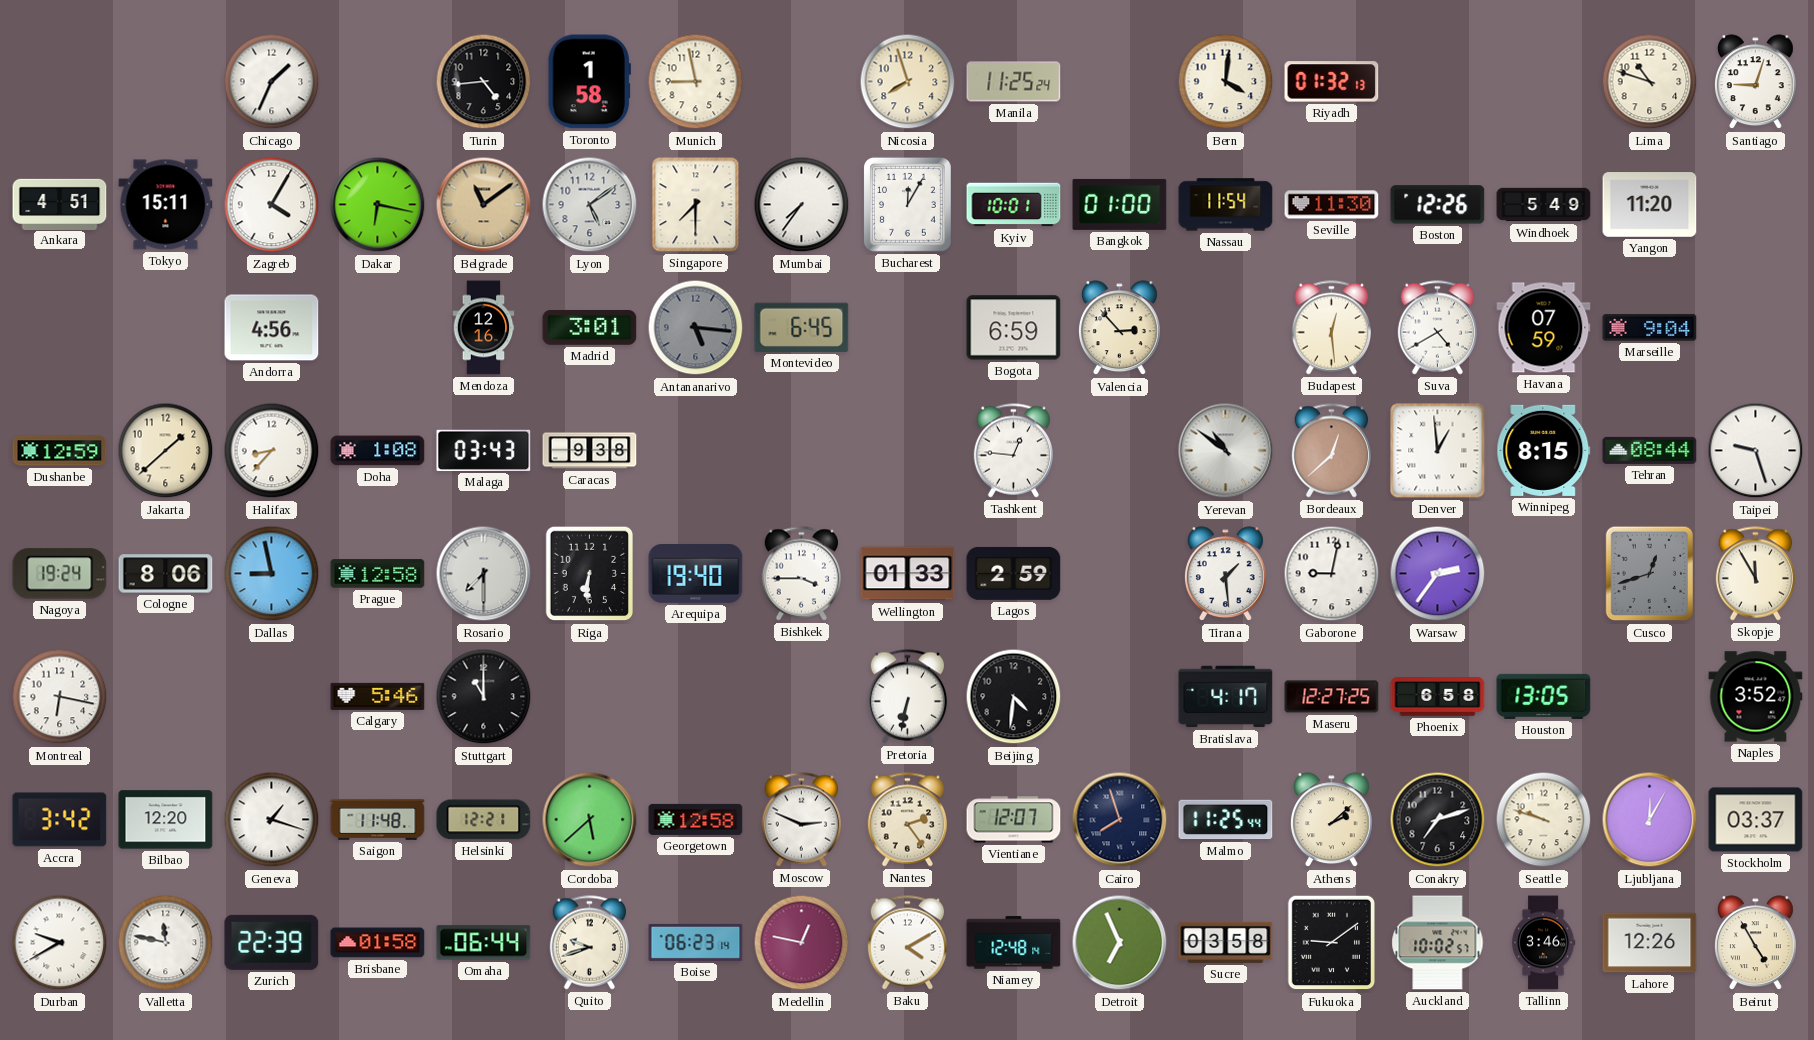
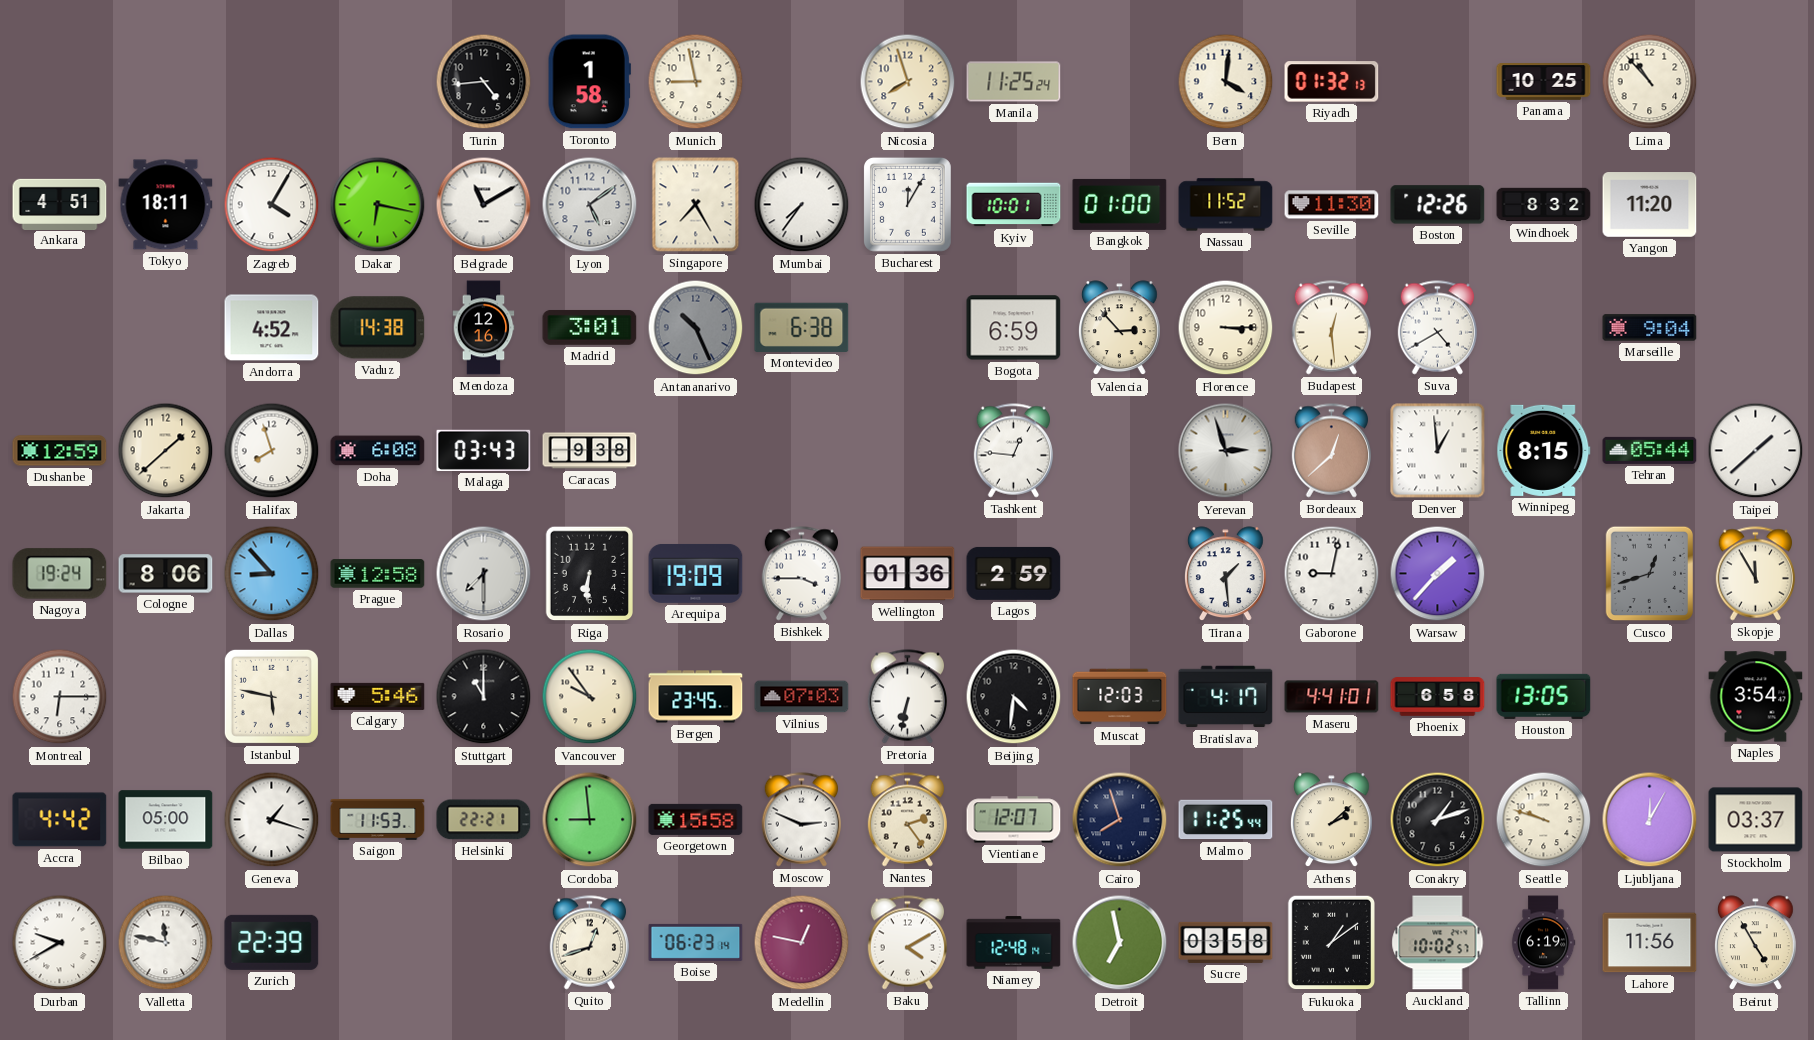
Chicago: 1:34 -> none (272, 82)
Panama: none -> 10:25 (1544, 82)
Lima: 10:48 -> 10:53 (1650, 82)
Santiago: 9:03 -> none (1755, 82)
Tokyo: 15:11 -> 18:11 (166, 205)
Belgrade: 11:09 -> 11:10 (484, 205)
Belgrade dial: champagne -> white (484, 205)
Singapore: 7:30 -> 7:25 (696, 205)
Nassau: 11:54 -> 11:52 (1226, 205)
Windhoek: 5:49 -> 8:32 (1544, 205)
Andorra: 4:56 -> 4:52 (272, 328)
Vaduz: none -> 14:38 (378, 328)
Antananarivo: 5:16 -> 10:26 (696, 328)
Montevideo: 6:45 -> 6:38 (802, 327)
Florence: none -> 3:15 (1226, 328)
Havana: 07:59 -> none (1544, 328)
Halifax: 8:37 -> 7:57 (272, 451)
Doha: 1:08 -> 6:08 (378, 451)
Yerevan: 10:51 -> 2:57 (1226, 451)
Tehran: 08:44 -> 05:44 (1650, 450)
Taipei: 9:27 -> 1:38 (1756, 451)
Dallas: 8:58 -> 8:53 (272, 574)
Arequipa: 19:40 -> 19:09 (696, 573)
Wellington: 01:33 -> 01:36 (908, 574)
Warsaw: 2:36 -> 1:37 (1438, 574)
Montreal: 6:17 -> 6:15 (60, 697)
Istanbul: none -> 5:47 (271, 696)
Vancouver: none -> 9:54 (590, 697)
Bergen: none -> 23:45 (696, 697)
Vilnius: none -> 07:03 (802, 697)
Muscat: none -> 12:03 (1120, 697)
Maseru: 12:27 -> 4:41 (1332, 697)
Naples: 3:52 -> 3:54 (1756, 697)
Accra: 3:42 -> 4:42 (60, 820)
Bilbao: 12:20 -> 05:00 (166, 820)
Saigon: 11:48 -> 11:53 (378, 820)
Helsinki: 12:21 -> 22:21 (484, 820)
Cordoba: 5:38 -> 8:59 (590, 820)
Georgetown: 12:58 -> 15:58 (696, 819)
Conakry: 7:12 -> 1:12 (1438, 820)
Brisbane: 01:58 -> none (378, 943)
Omaha: 06:44 -> none (484, 943)
Quito: 9:42 -> 12:42 (589, 943)
Detroit: 6:56 -> 6:58 (1120, 943)
Fukuoka: 9:09 -> 1:09 (1332, 943)
Tallinn: 3:46 -> 6:19 (1543, 943)
Lahore: 12:26 -> 11:56 (1650, 943)
